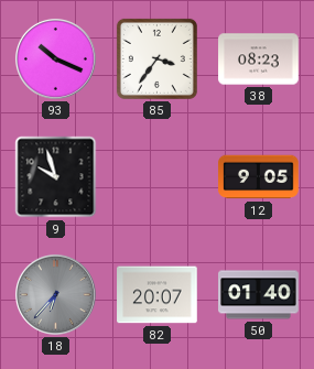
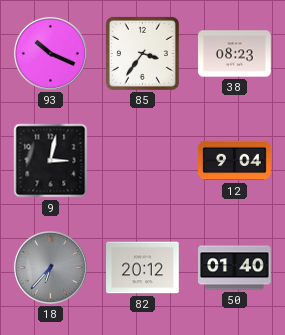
9: 9:57 -> 3:02 (51, 161)
12: 9:05 -> 9:04 (235, 161)
82: 20:07 -> 20:12 (143, 268)
